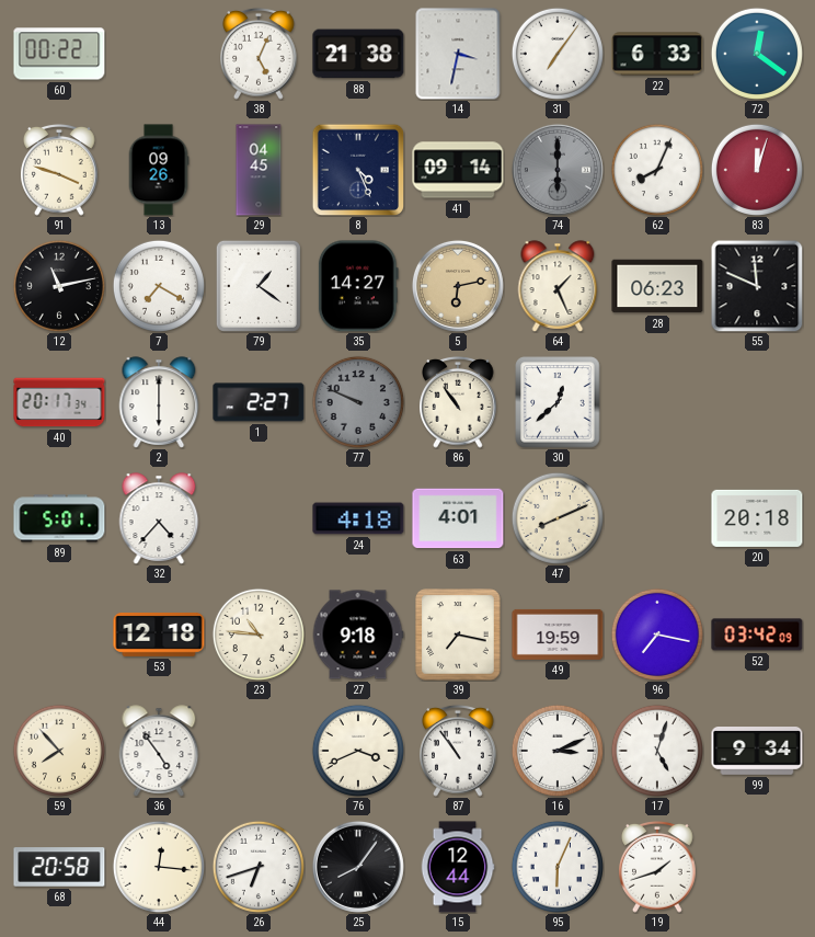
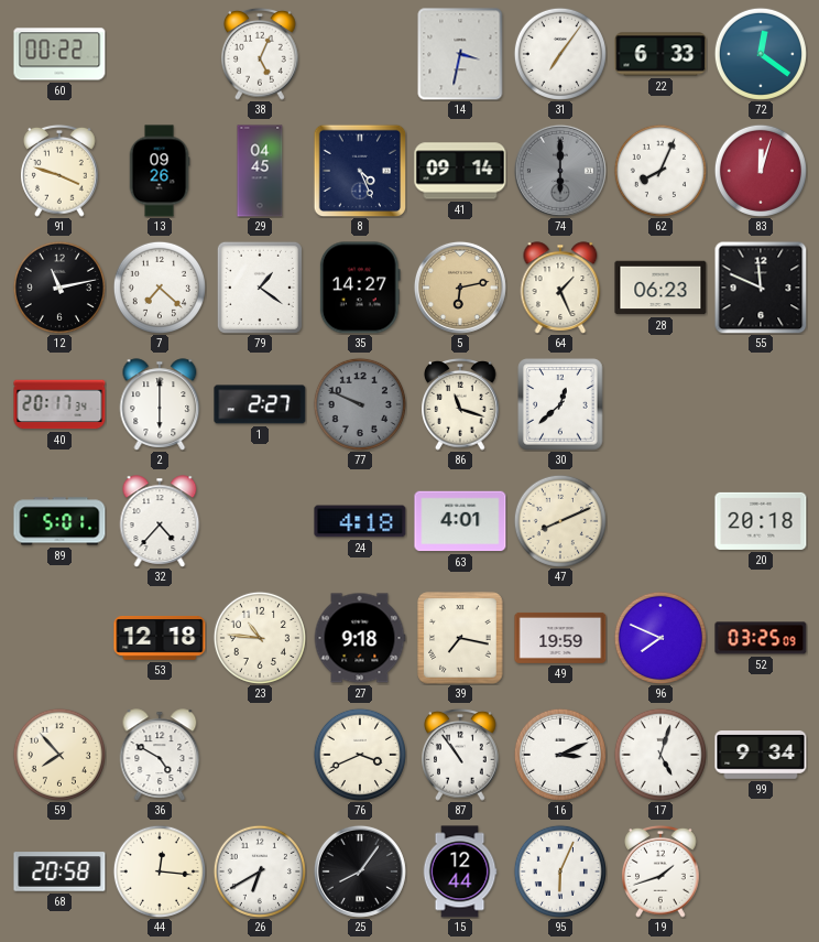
88: 21:38 -> none (358, 54)
7: 7:20 -> 7:22 (160, 288)
86: 10:54 -> 11:18 (460, 404)
96: 7:17 -> 7:49 (660, 638)
52: 03:42 -> 03:25 (761, 638)
36: 4:54 -> 4:50 (160, 755)
26: 6:42 -> 6:40 (260, 871)
